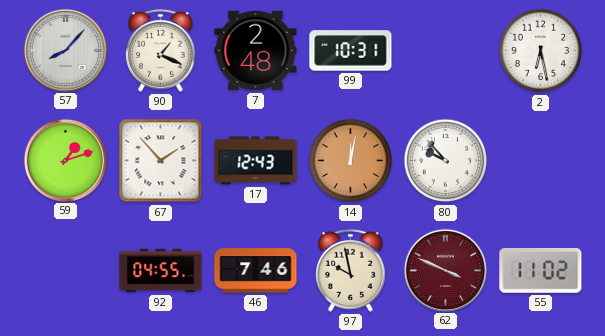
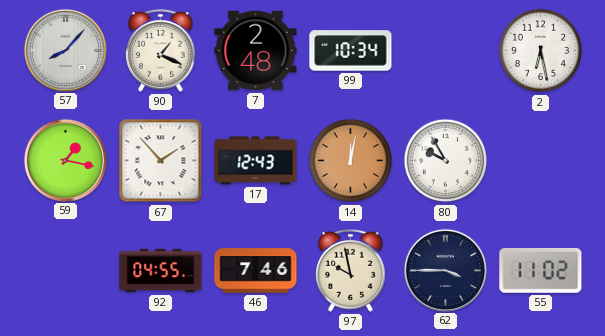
99: 10:31 -> 10:34 (351, 51)
59: 1:12 -> 1:17 (65, 160)
80: 9:53 -> 9:55 (446, 161)
62: 3:49 -> 3:45 (445, 270)
62 dial: burgundy -> navy (445, 270)
